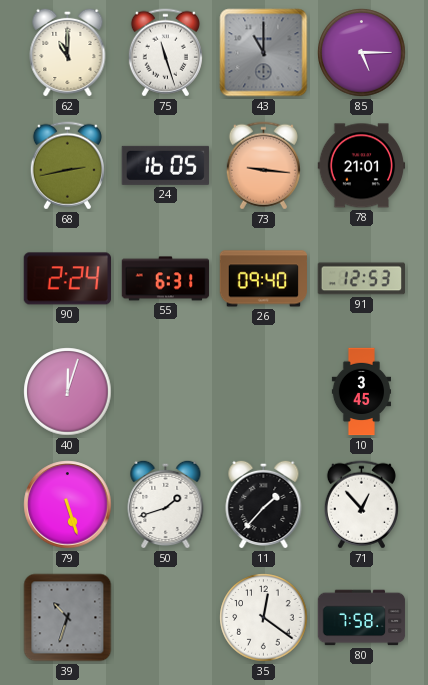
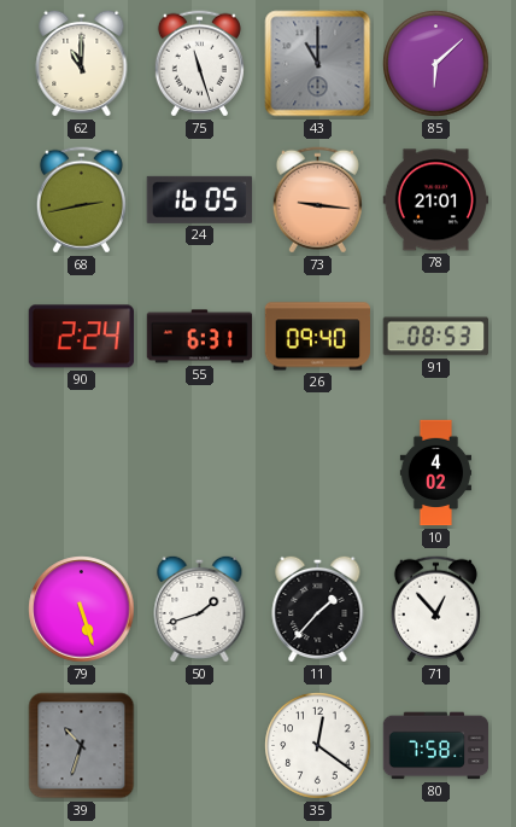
85: 5:15 -> 6:08 (436, 64)
91: 12:53 -> 08:53 (435, 337)
40: 12:03 -> none (68, 392)
10: 3:45 -> 4:02 (436, 473)
